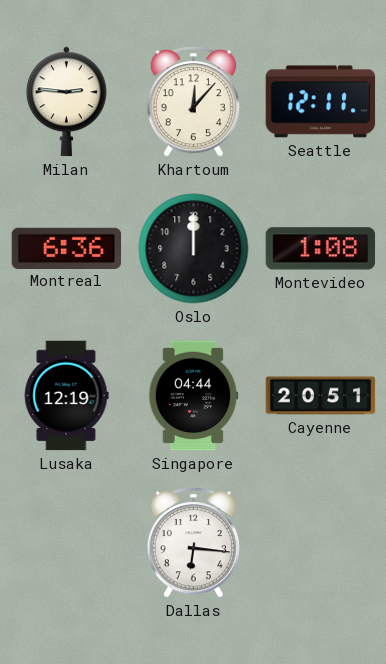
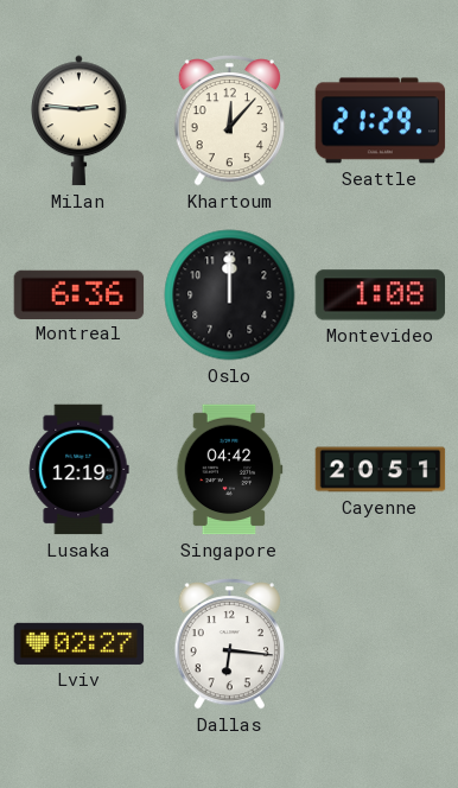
Seattle: 12:11 -> 21:29 (381, 121)
Singapore: 04:44 -> 04:42 (229, 470)
Lviv: none -> 02:27 (79, 643)
